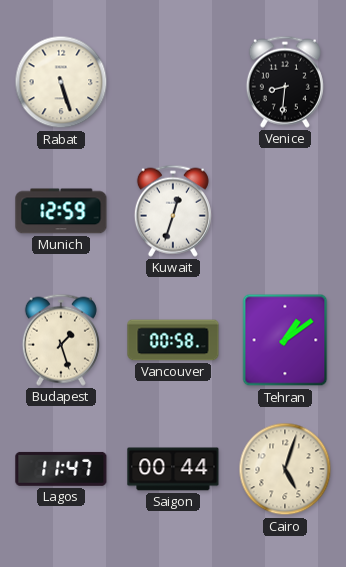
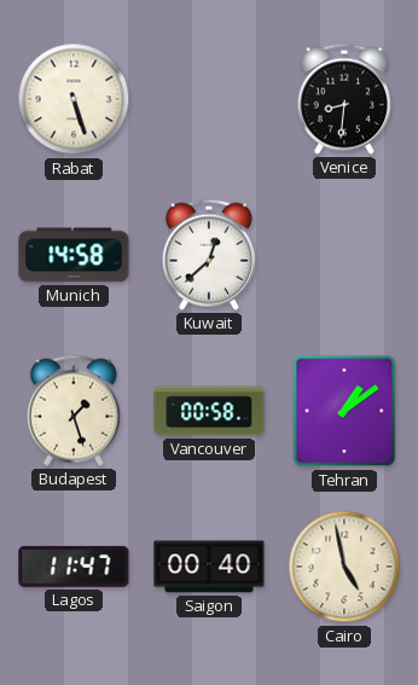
Munich: 12:59 -> 14:58 (74, 255)
Kuwait: 12:33 -> 12:38 (209, 255)
Saigon: 00:44 -> 00:40 (209, 567)
Cairo: 5:03 -> 4:58 (344, 567)
